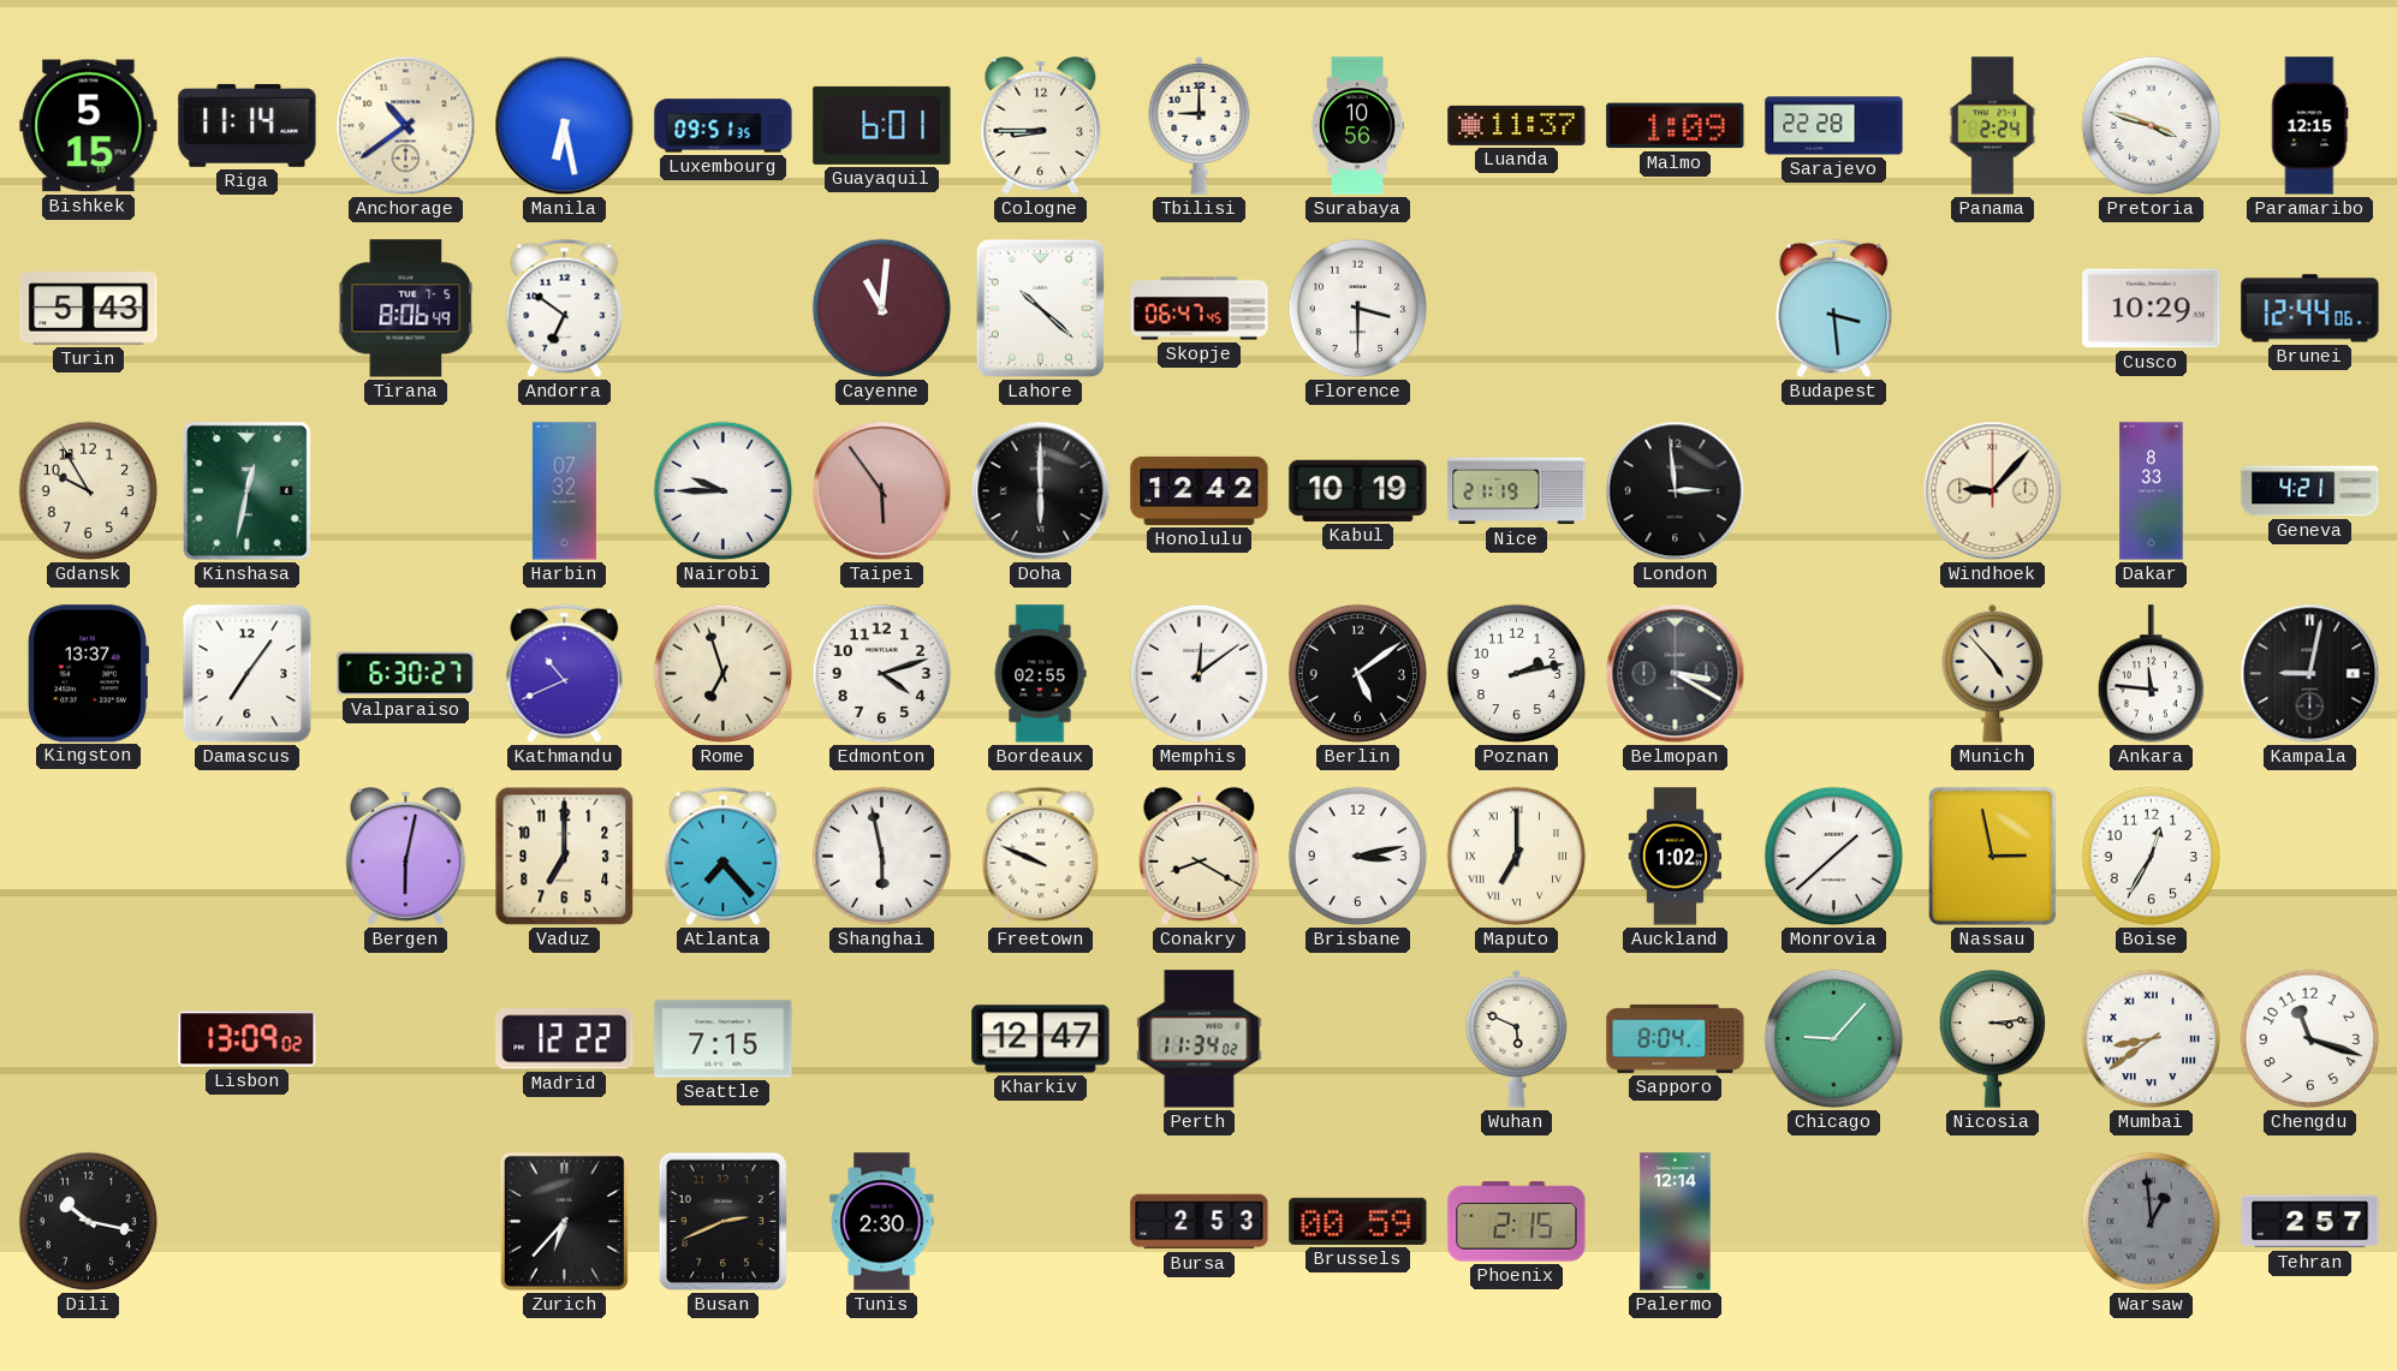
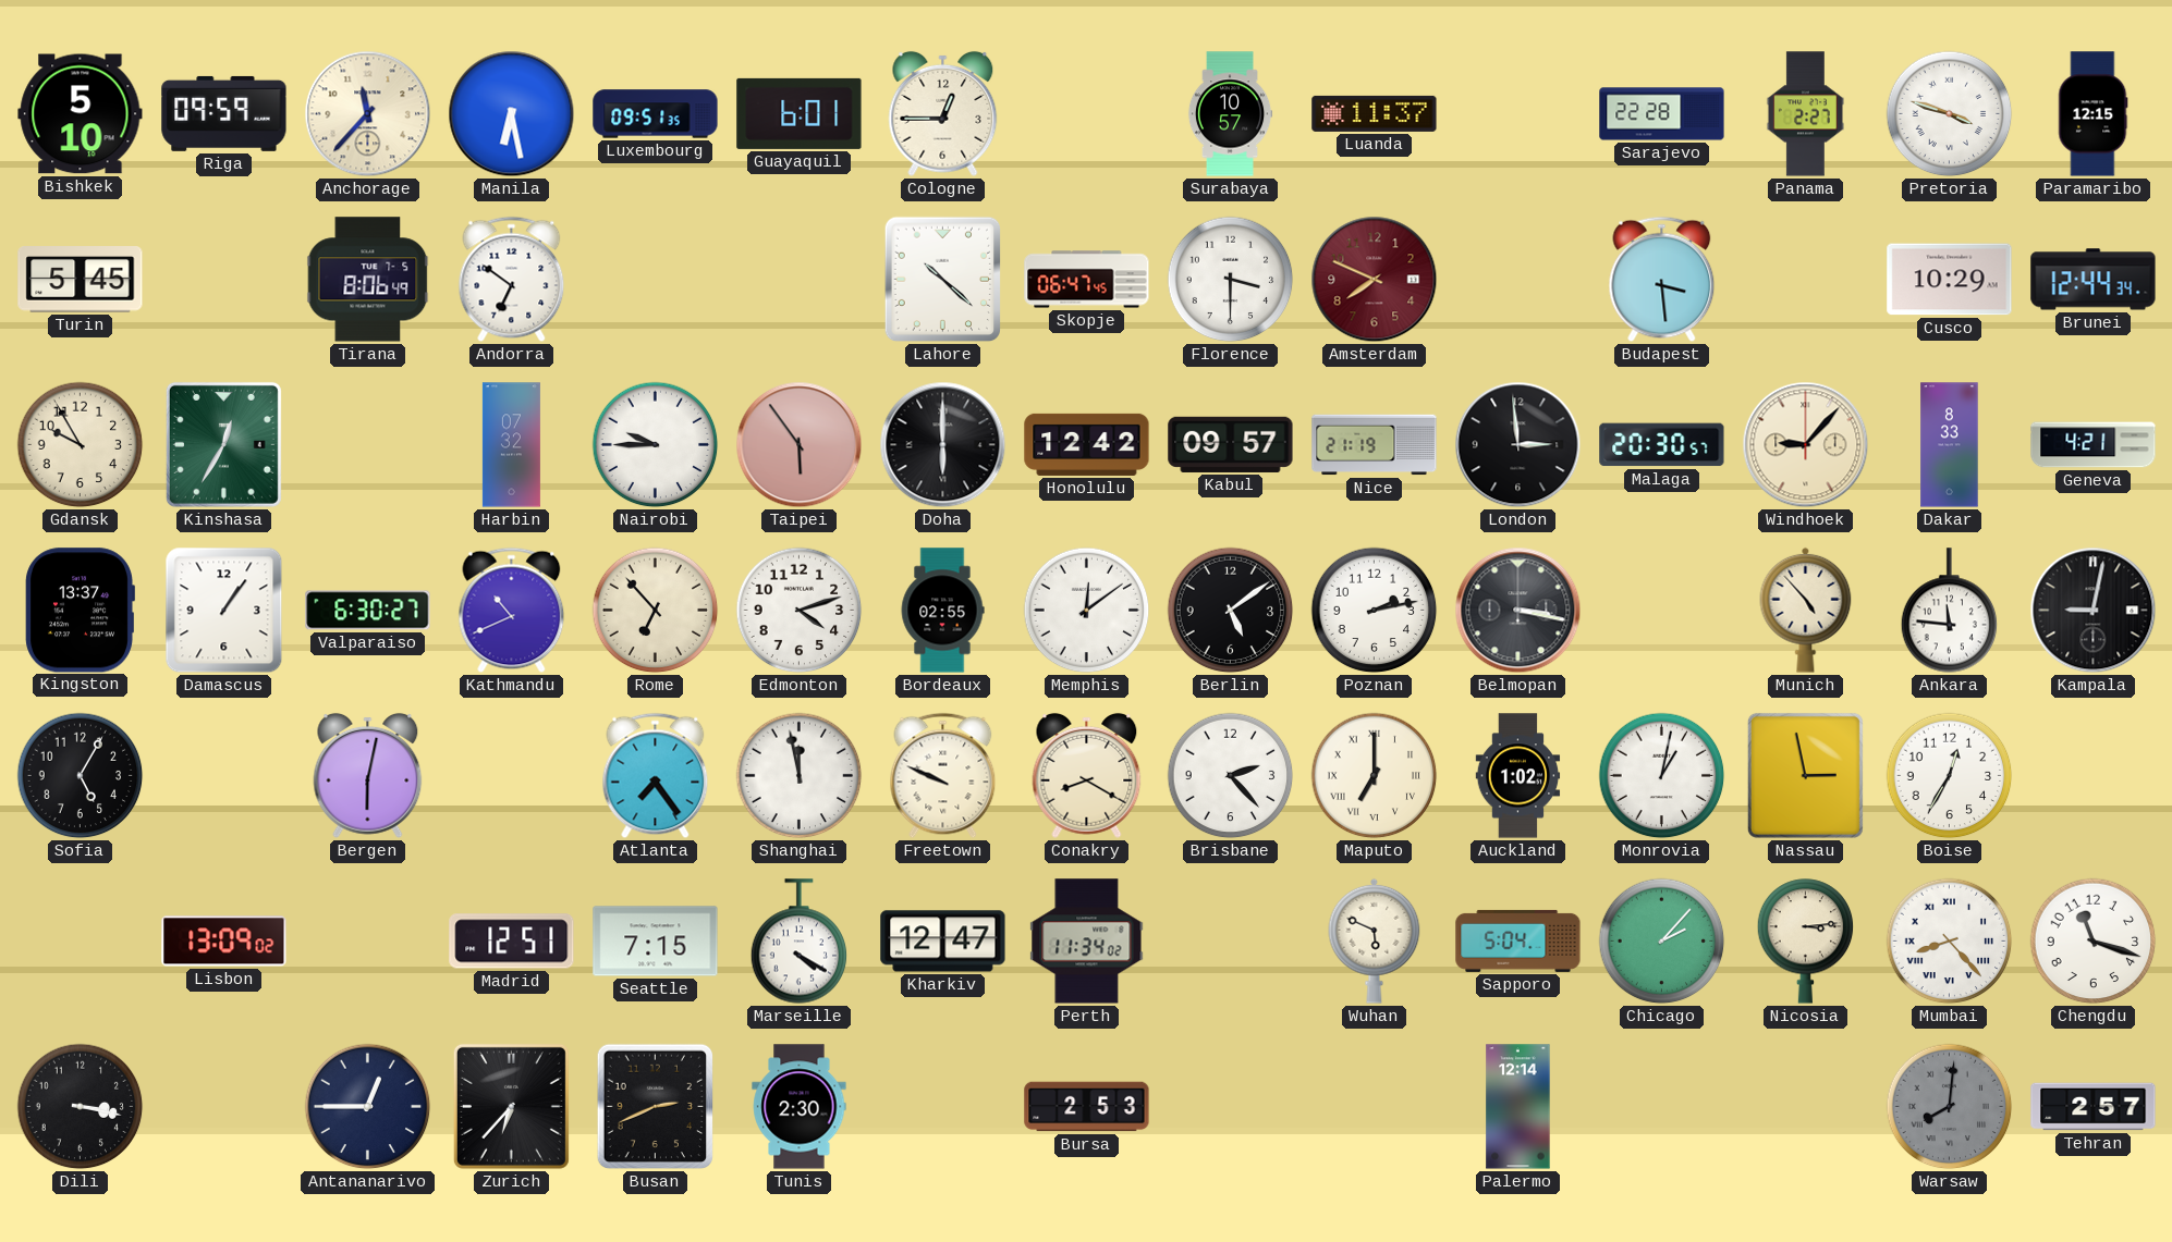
Bishkek: 5:15 -> 5:10 (81, 114)
Riga: 11:14 -> 09:59 (224, 113)
Anchorage: 10:39 -> 11:37 (368, 114)
Cologne: 8:45 -> 12:45 (943, 113)
Tbilisi: 9:00 -> none (1200, 125)
Surabaya: 10:56 -> 10:57 (1230, 114)
Malmo: 1:09 -> none (1676, 126)
Panama: 2:24 -> 2:27 (1805, 114)
Turin: 5:43 -> 5:45 (81, 280)
Cayenne: 11:01 -> none (882, 309)
Amsterdam: none -> 7:49 (1375, 280)
Brunei: 12:44:06 -> 12:44:34 (2094, 280)
Kinshasa: 12:32 -> 12:35 (223, 444)
Kabul: 10:19 -> 09:57 (1231, 444)
Malaga: none -> 20:30 (1662, 445)
Damascus: 7:06 -> 1:06 (224, 611)
Rome: 6:57 -> 6:53 (656, 611)
Belmopan: 3:20 -> 3:17 (1518, 611)
Sofia: none -> 5:05 (81, 776)
Vaduz: 7:00 -> none (565, 857)
Atlanta: 7:23 -> 7:24 (656, 776)
Shanghai: 5:58 -> 11:58 (800, 776)
Brisbane: 3:13 -> 2:23 (1231, 776)
Monrovia: 1:38 -> 1:02 (1662, 776)
Madrid: 12:22 -> 12:51 (512, 942)
Marseille: none -> 4:20 (800, 942)
Sapporo: 8:04 -> 5:04 (1518, 940)
Chicago: 9:07 -> 2:07 (1662, 942)
Mumbai: 8:39 -> 8:23 (1950, 942)
Dili: 10:17 -> 3:17 (81, 1107)
Antananarivo: none -> 12:45 (368, 1107)
Brussels: 00:59 -> none (1358, 1221)
Phoenix: 2:15 -> none (1517, 1222)
Warsaw: 12:59 -> 8:01 (1950, 1107)
